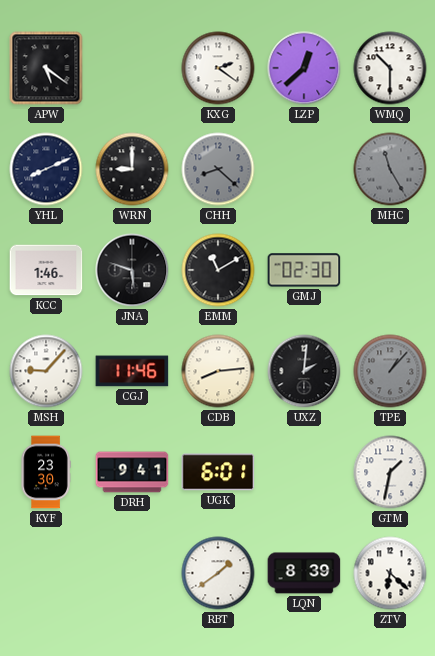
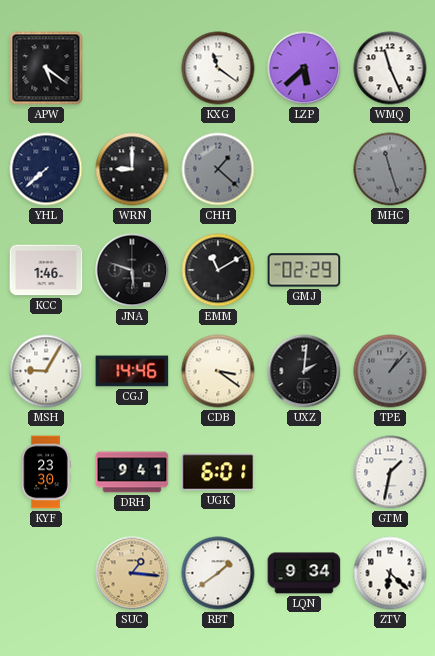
KXG: 2:21 -> 11:21 (218, 68)
LZP: 12:38 -> 5:38 (304, 68)
WMQ: 10:30 -> 11:26 (390, 68)
YHL: 8:11 -> 7:38 (46, 169)
CHH: 8:22 -> 1:22 (218, 169)
MHC: 11:25 -> 11:27 (390, 169)
GMJ: 02:30 -> 02:29 (304, 270)
MSH: 9:07 -> 9:05 (46, 371)
CGJ: 11:46 -> 14:46 (132, 371)
CDB: 8:14 -> 3:21 (218, 371)
SUC: none -> 1:16 (132, 573)
LQN: 8:39 -> 9:34 (304, 573)
